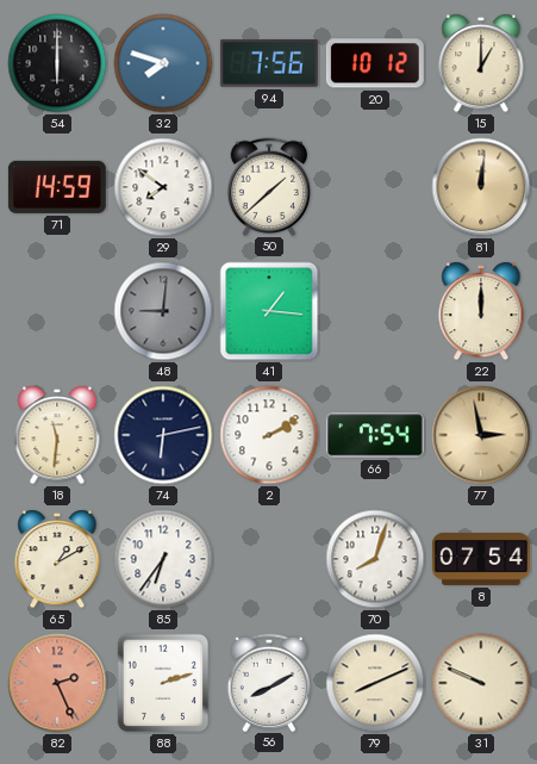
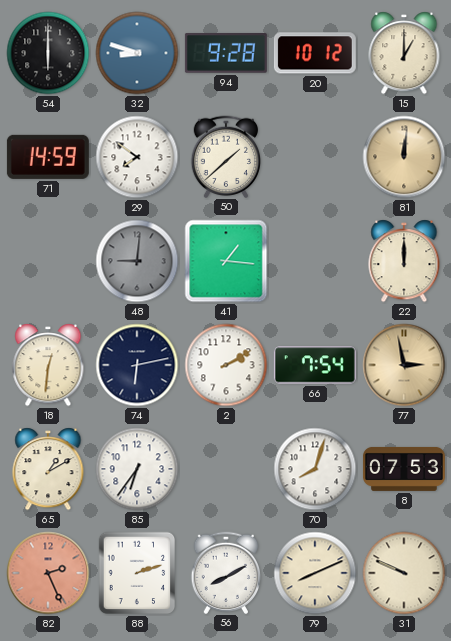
32: 7:48 -> 8:48 (137, 53)
94: 7:56 -> 9:28 (226, 53)
18: 11:31 -> 12:31 (48, 365)
8: 07:54 -> 07:53 (404, 469)
